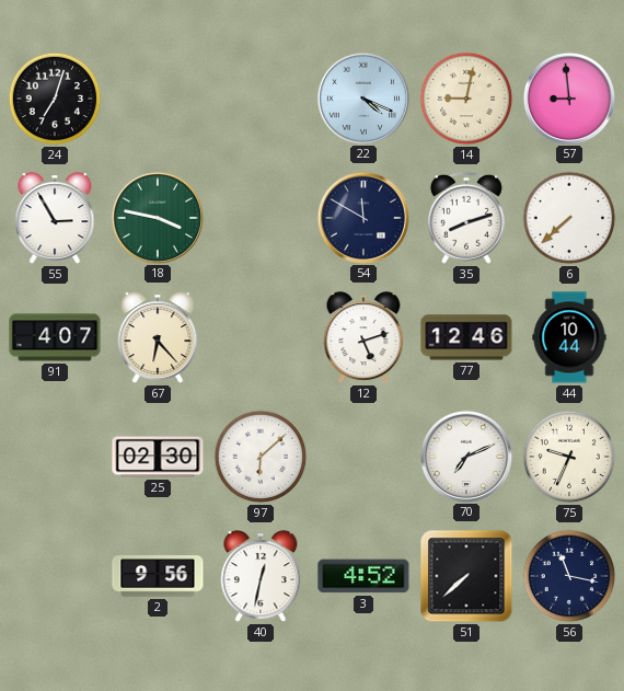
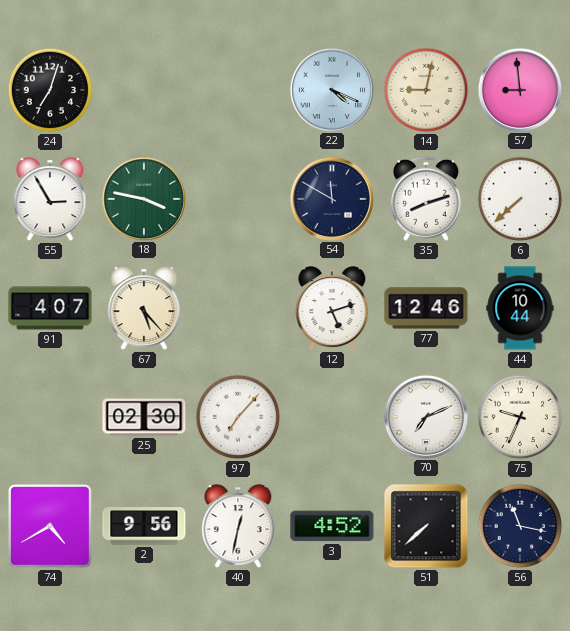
67: 6:23 -> 5:23 (144, 309)
97: 6:08 -> 7:07 (238, 417)
74: none -> 4:40 (50, 526)
